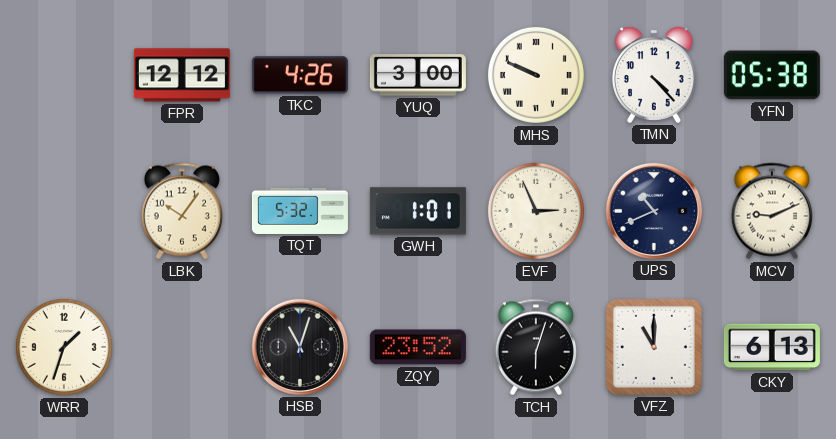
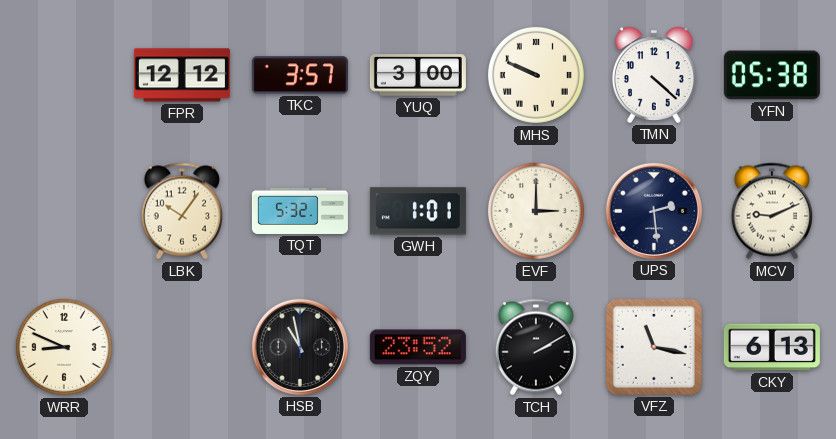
TKC: 4:26 -> 3:57 (300, 75)
TMN: 4:23 -> 4:22 (654, 75)
EVF: 2:56 -> 3:00 (536, 211)
UPS: 10:41 -> 2:29 (654, 211)
WRR: 1:33 -> 8:49 (64, 347)
HSB: 11:03 -> 10:58 (300, 347)
TCH: 6:03 -> 2:10 (536, 347)
VFZ: 11:00 -> 11:17 (654, 347)
